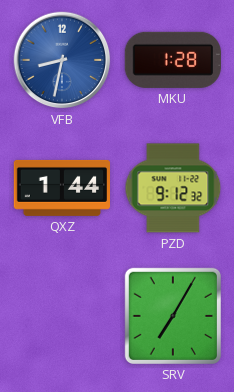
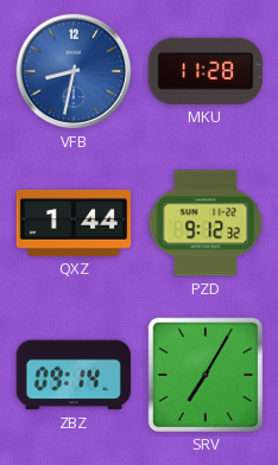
MKU: 1:28 -> 11:28 (206, 71)
ZBZ: none -> 09:14 (74, 375)
